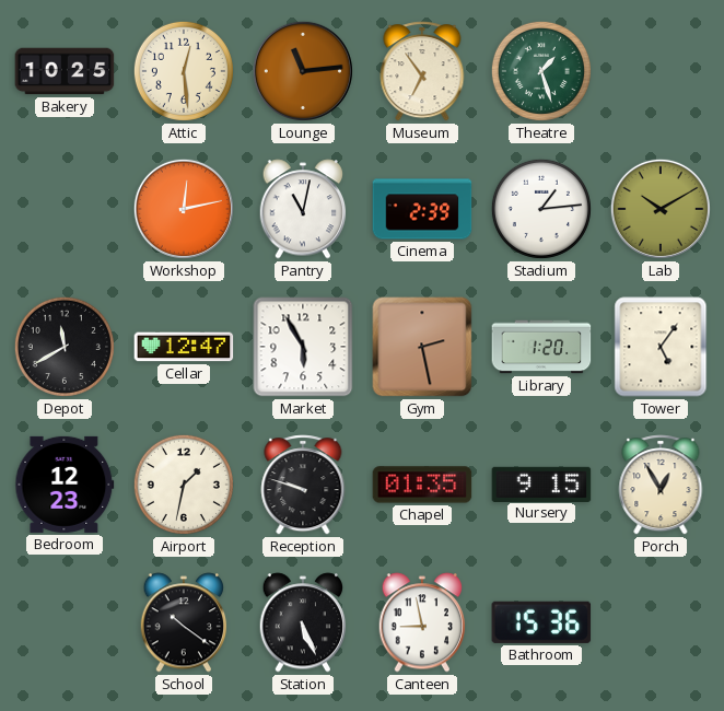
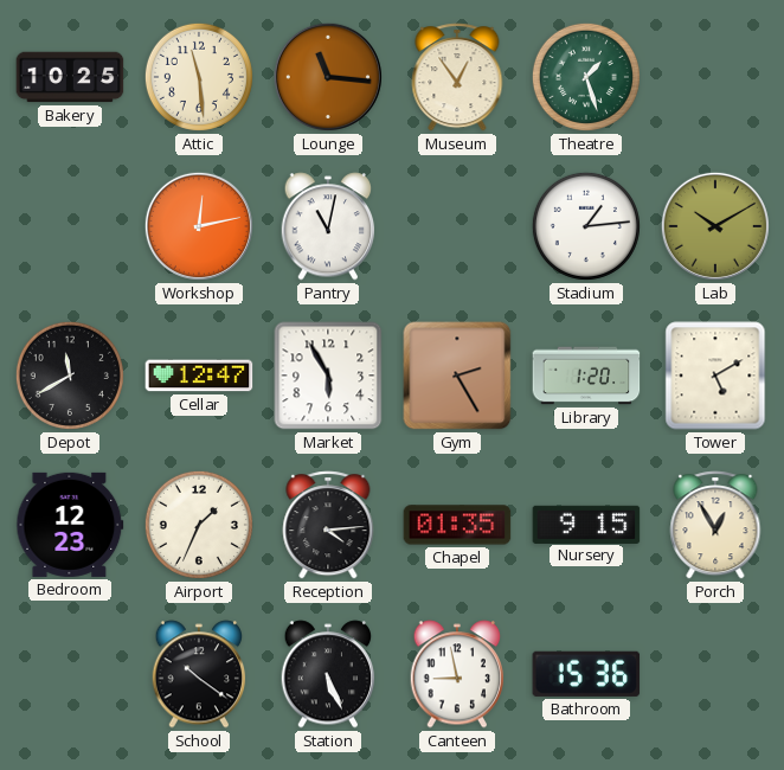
Attic: 12:29 -> 11:29 (199, 77)
Lounge: 11:14 -> 11:16 (328, 77)
Museum: 6:54 -> 12:54 (457, 77)
Cinema: 2:39 -> none (422, 209)
Gym: 2:28 -> 2:25 (457, 376)
Tower: 5:06 -> 5:10 (715, 376)
Airport: 1:32 -> 1:34 (199, 525)
Reception: 9:48 -> 4:14 (328, 525)
